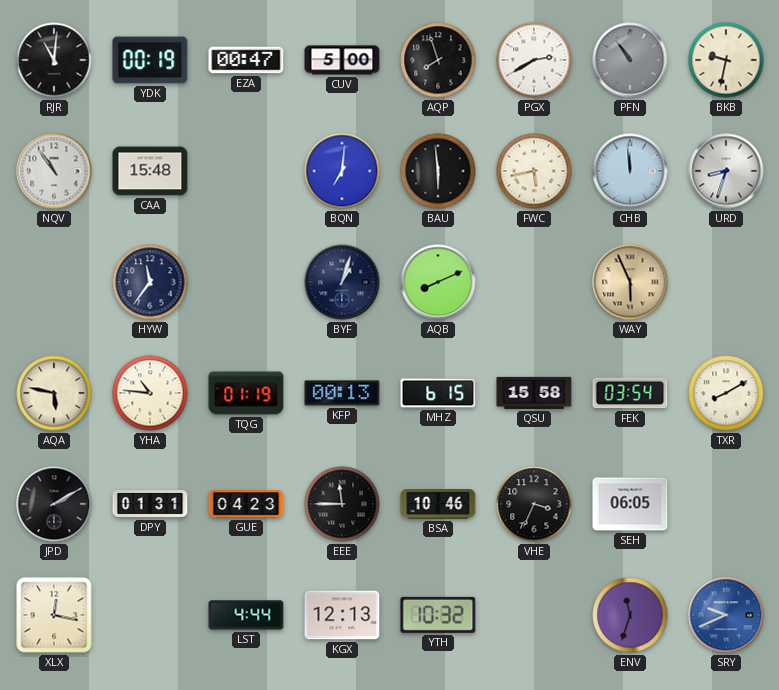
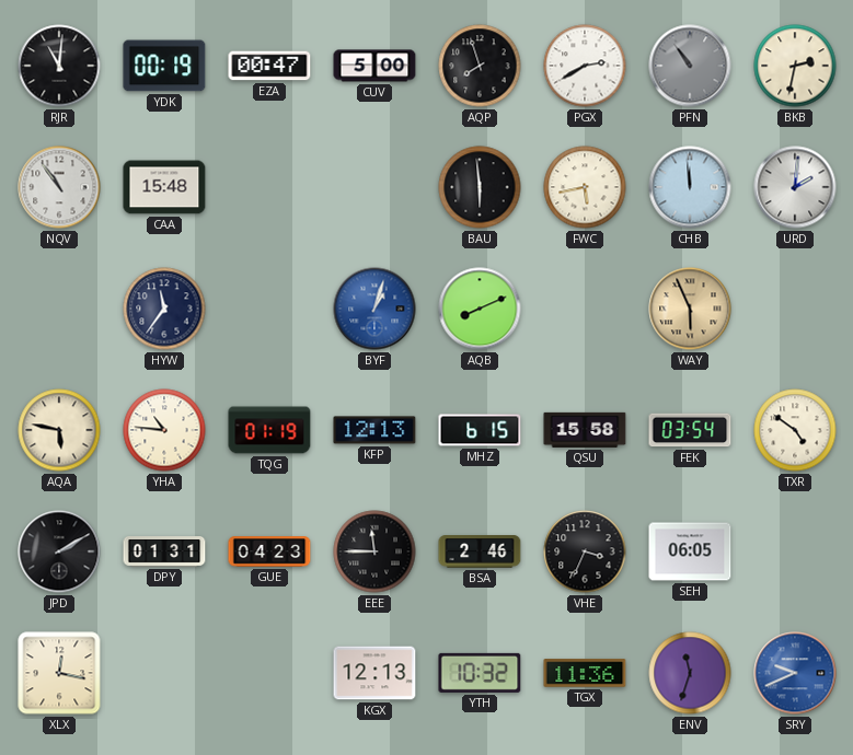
BKB: 9:32 -> 2:32 (795, 66)
BQN: 7:01 -> none (342, 171)
URD: 8:33 -> 2:01 (795, 187)
BYF dial: navy -> blue (374, 309)
KFP: 00:13 -> 12:13 (374, 430)
TXR: 8:10 -> 4:51 (795, 430)
BSA: 10:46 -> 2:46 (480, 551)
LST: 4:44 -> none (246, 615)
TGX: none -> 11:36 (585, 673)
